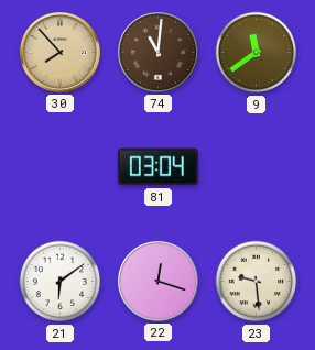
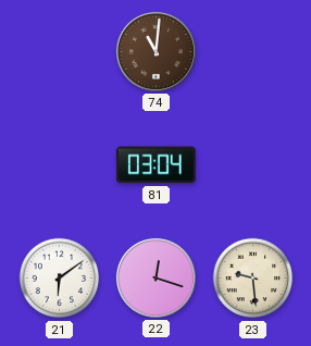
30: 7:53 -> none (59, 52)
9: 11:39 -> none (257, 53)
